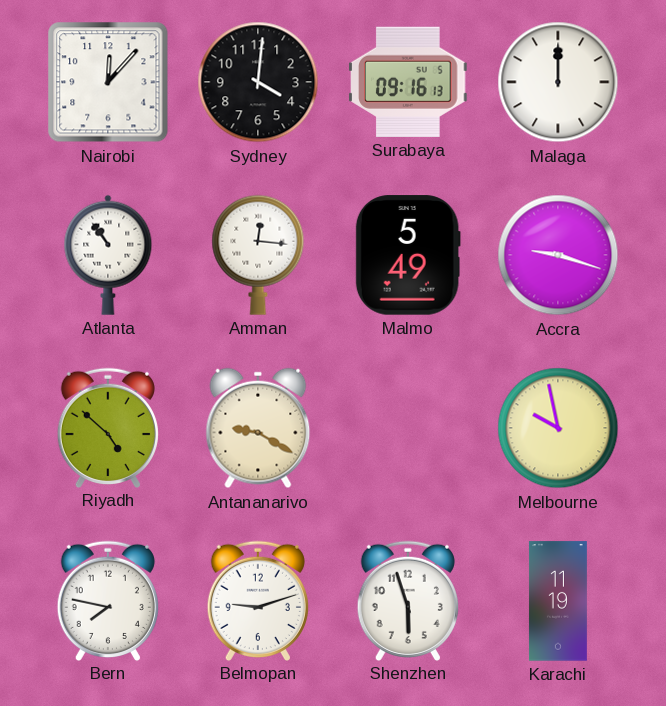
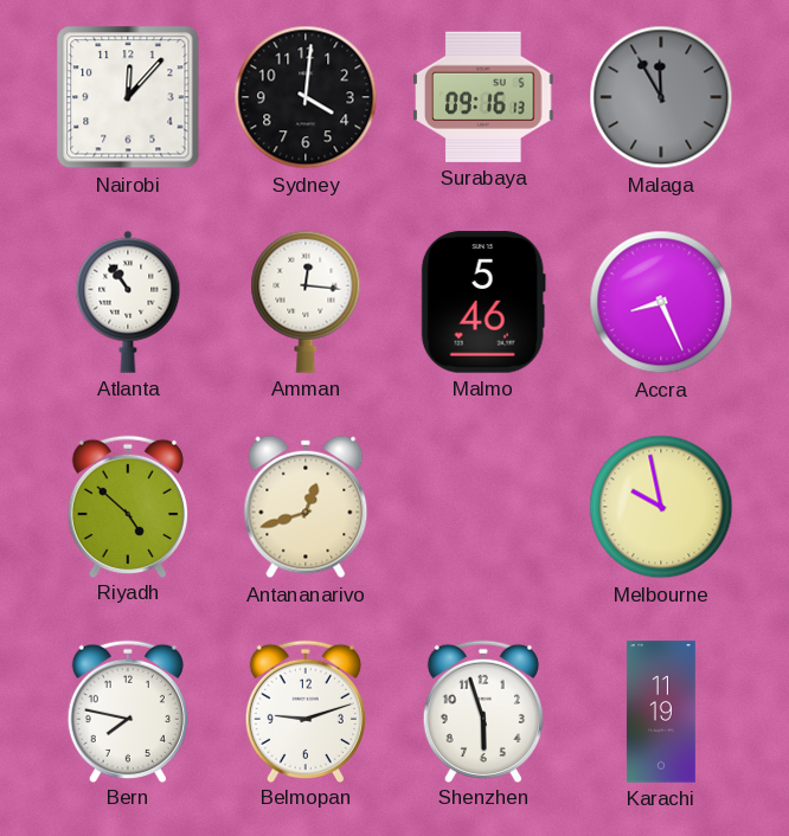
Malaga: 12:00 -> 11:55 (661, 97)
Malaga dial: white -> grey (661, 97)
Malmo: 5:49 -> 5:46 (483, 302)
Accra: 9:18 -> 8:26 (661, 302)
Antananarivo: 9:20 -> 12:42 (306, 507)
